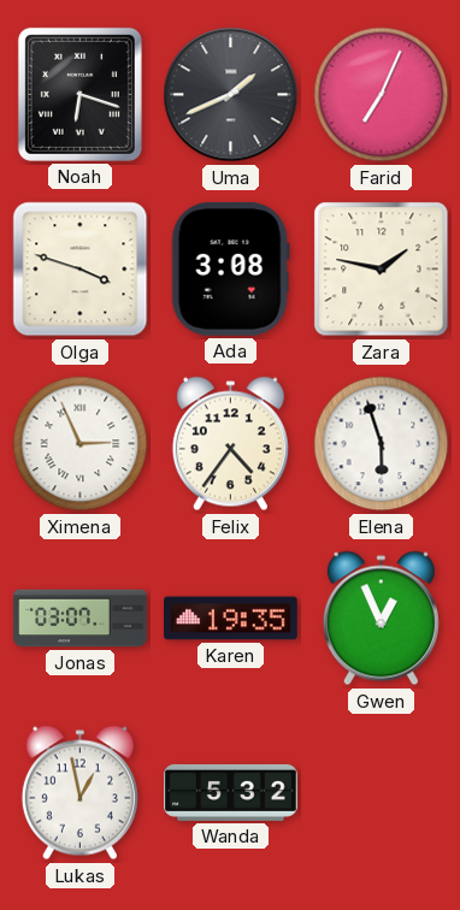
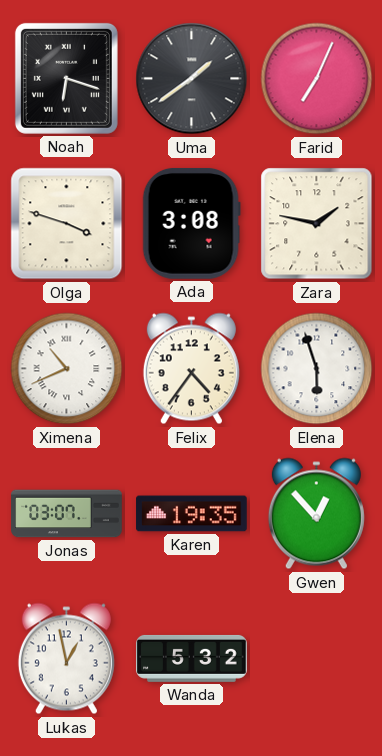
Uma: 1:41 -> 1:39 (192, 79)
Ximena: 2:56 -> 10:41 (67, 369)
Gwen: 12:56 -> 12:53 (316, 514)
